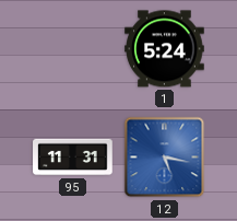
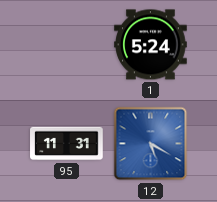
12: 5:17 -> 5:20 (151, 144)
